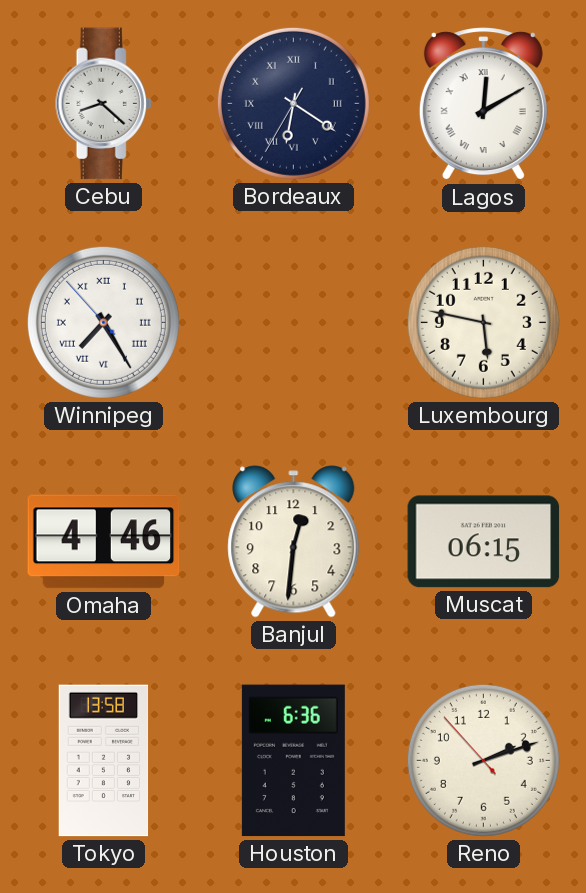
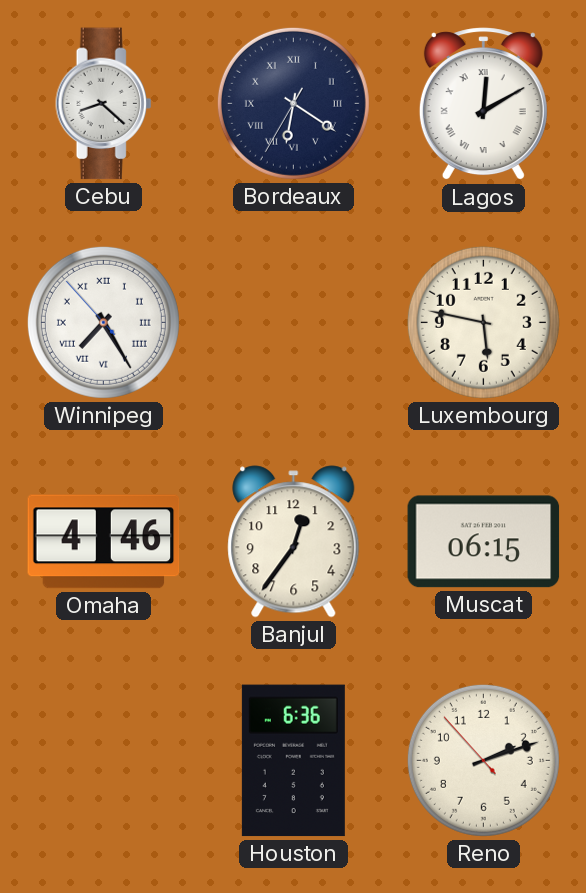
Banjul: 12:31 -> 12:36 (294, 542)
Tokyo: 13:58 -> none (104, 761)
